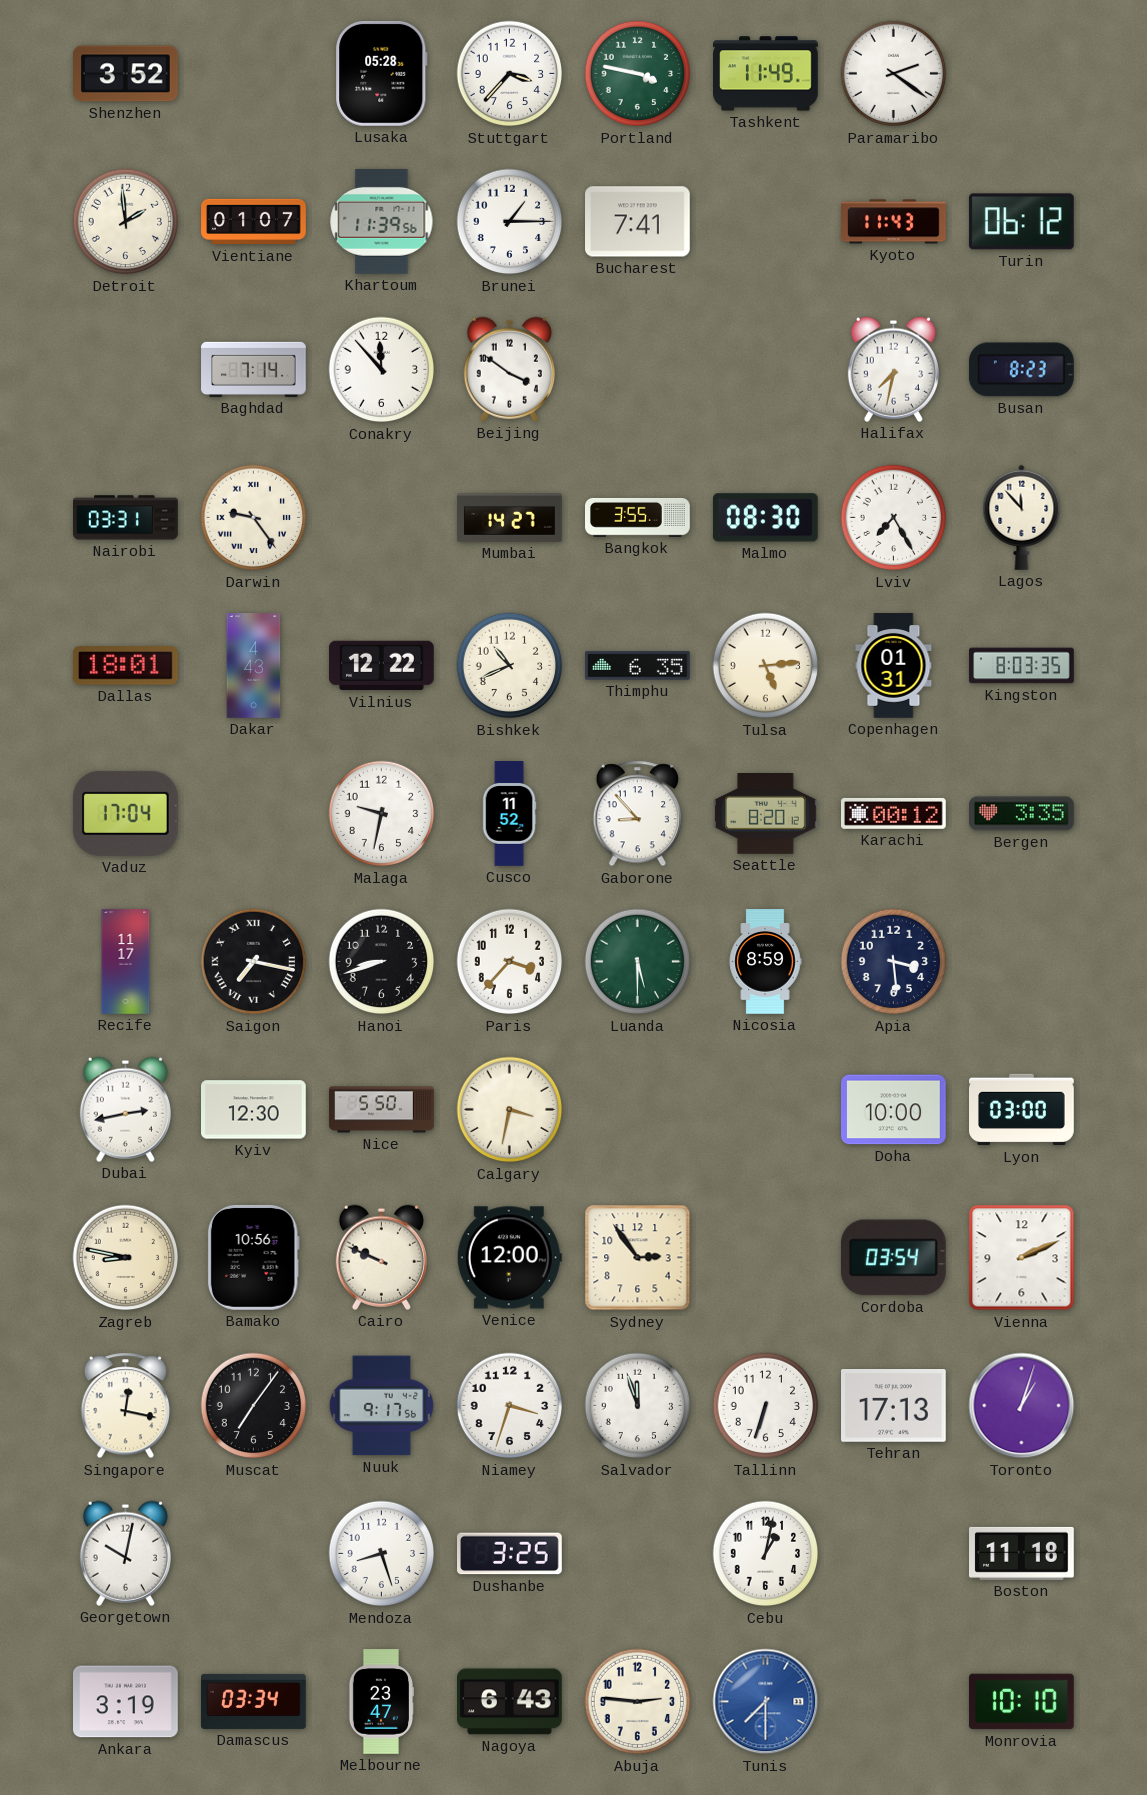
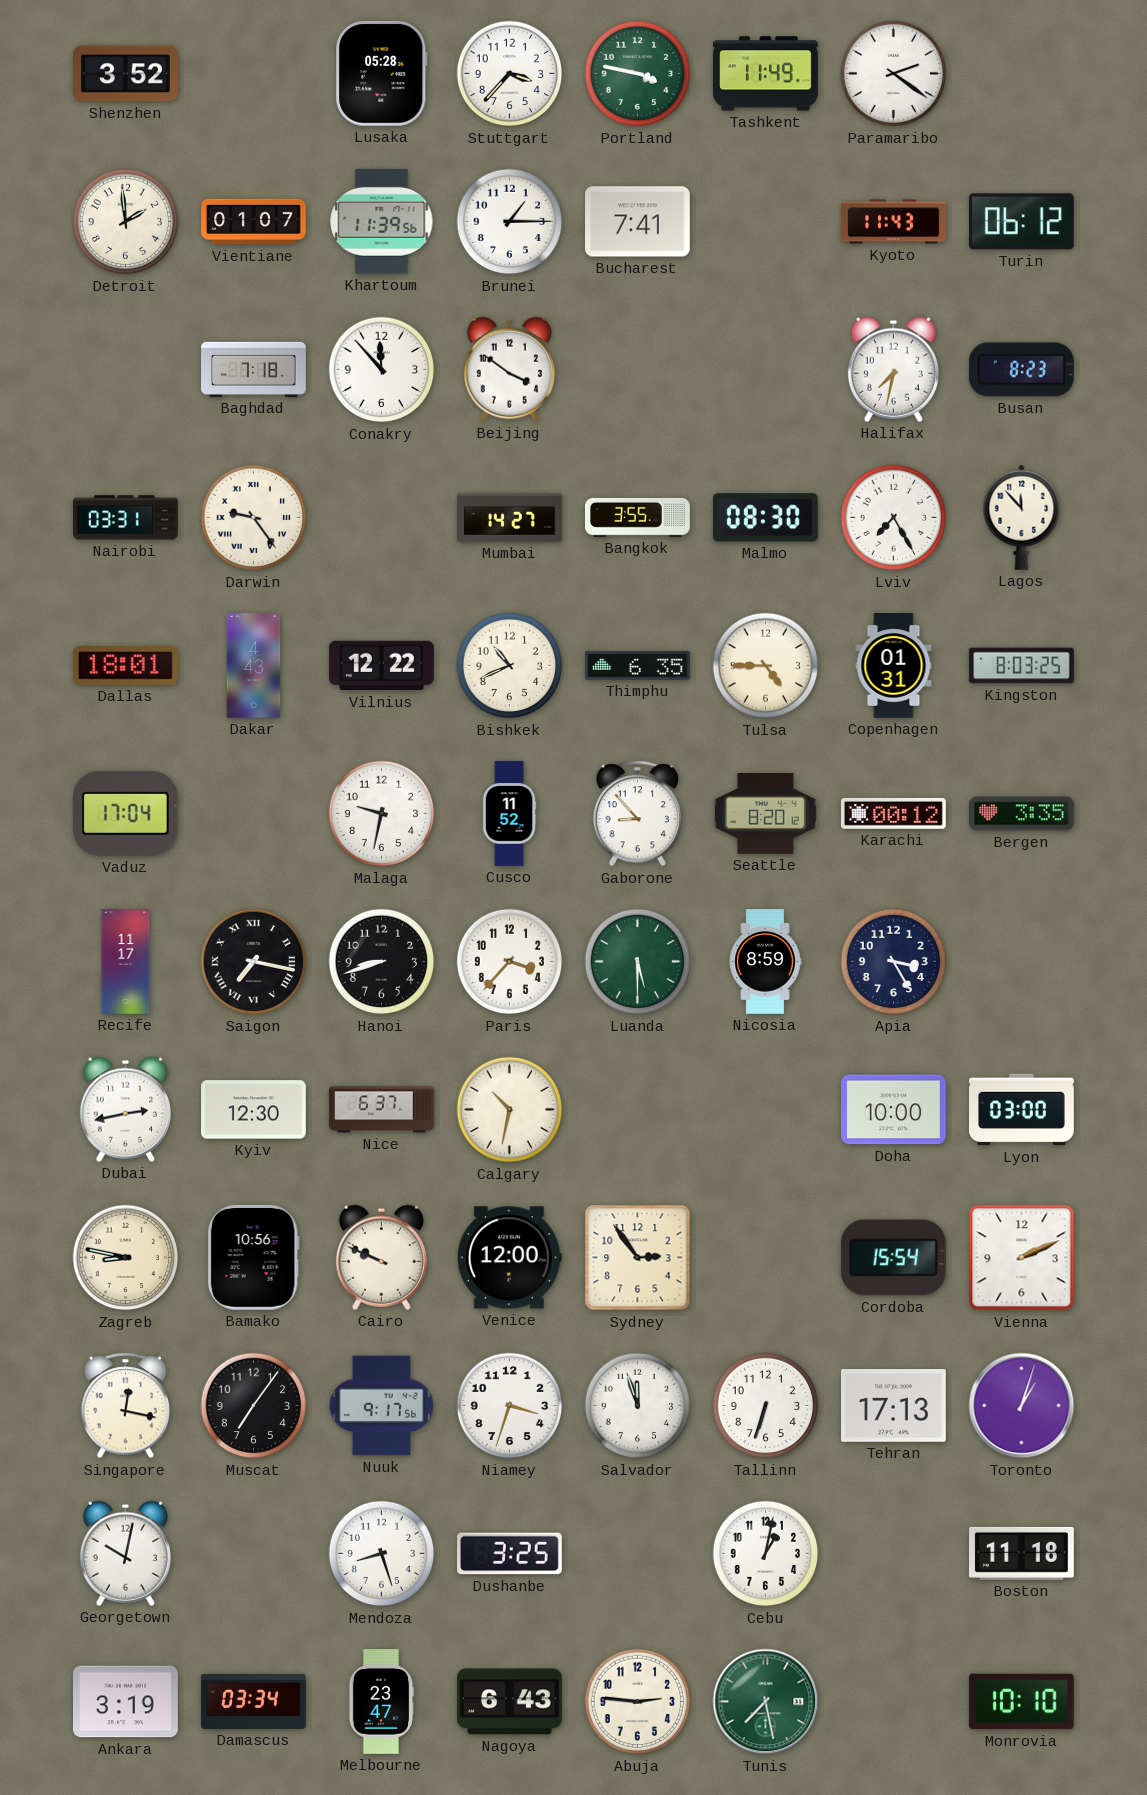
Baghdad: 7:14 -> 7:18 (254, 369)
Tulsa: 5:14 -> 4:45 (766, 666)
Kingston: 8:03:35 -> 8:03:25 (1022, 666)
Apia: 3:29 -> 3:25 (894, 962)
Nice: 5:50 -> 6:37 (382, 1110)
Calgary: 3:32 -> 10:32 (510, 1110)
Cordoba: 03:54 -> 15:54 (893, 1258)
Tunis: 7:30 -> 7:28 (766, 1702)
Tunis dial: blue -> green (766, 1702)
